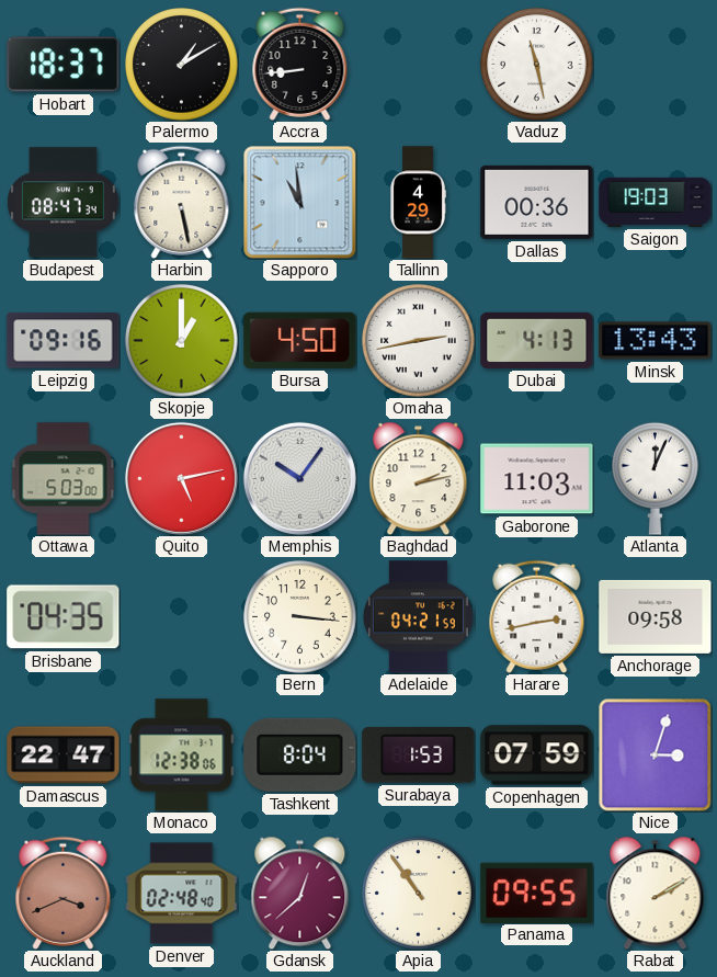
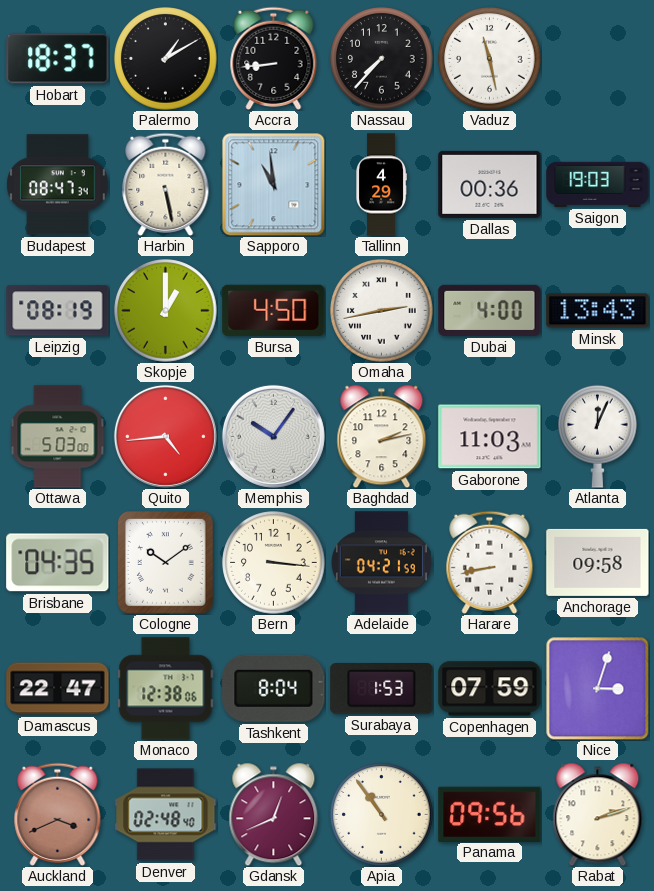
Nassau: none -> 7:37 (382, 59)
Leipzig: 09:16 -> 08:19 (58, 311)
Dubai: 4:13 -> 4:00 (490, 310)
Quito: 5:13 -> 4:44 (165, 436)
Cologne: none -> 10:09 (166, 563)
Harare: 2:43 -> 8:43 (490, 562)
Gdansk: 12:38 -> 12:41 (274, 814)
Panama: 09:55 -> 09:56 (490, 814)
Rabat: 2:10 -> 2:12 (598, 814)
